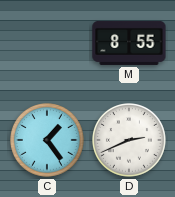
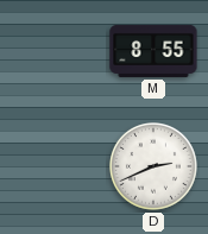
C: 1:24 -> none (48, 141)
